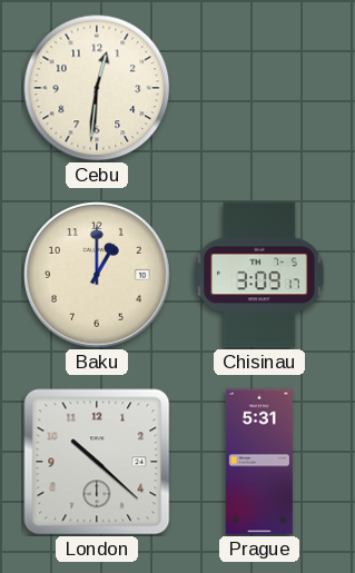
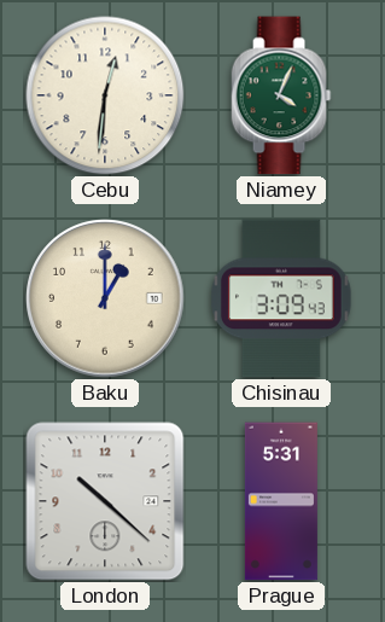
Niamey: none -> 4:04 (281, 95)
Chisinau: 3:09:17 -> 3:09:43 (282, 298)
